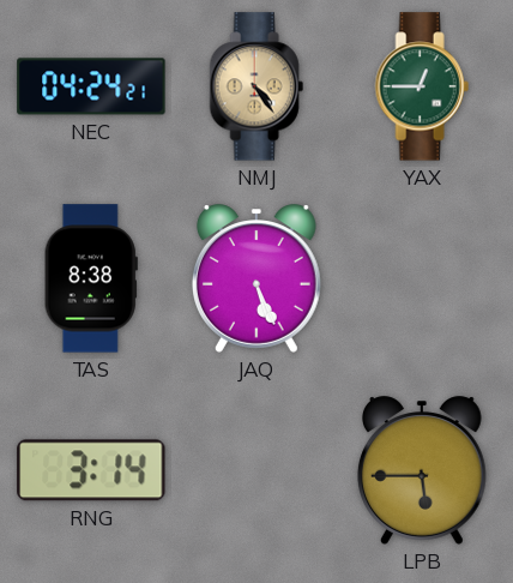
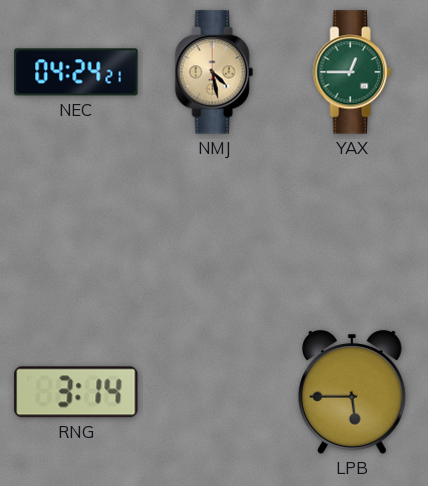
NMJ: 4:24 -> 4:28 (214, 72)
TAS: 8:38 -> none (91, 278)
JAQ: 5:26 -> none (256, 278)
